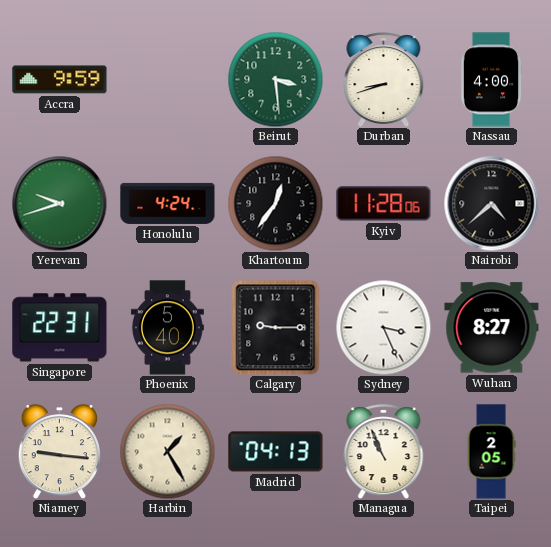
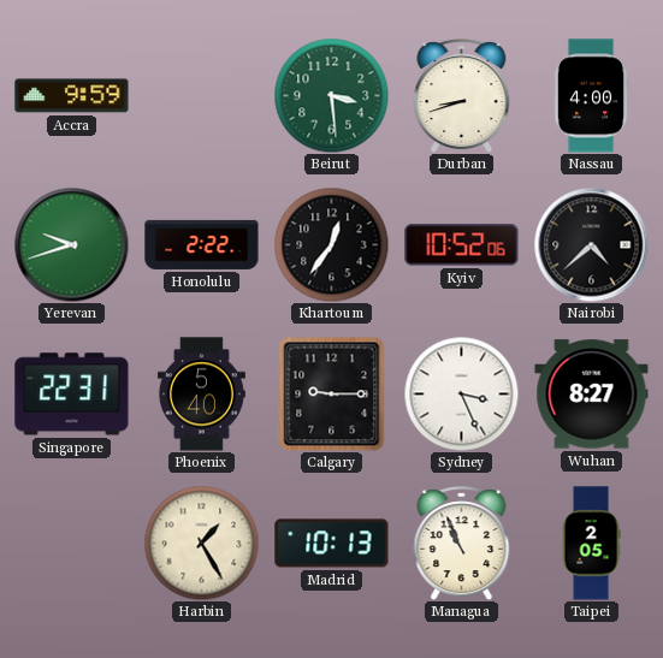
Honolulu: 4:24 -> 2:22 (202, 244)
Kyiv: 11:28 -> 10:52 (462, 245)
Niamey: 9:16 -> none (59, 452)
Madrid: 04:13 -> 10:13 (332, 544)
